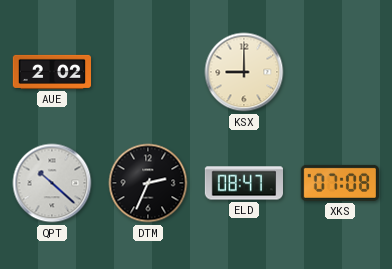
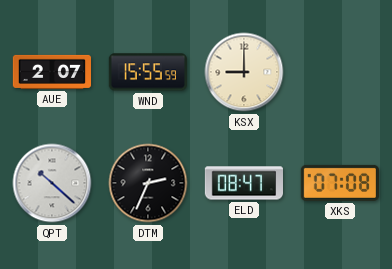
AUE: 2:02 -> 2:07 (52, 72)
WND: none -> 15:55 (148, 72)
